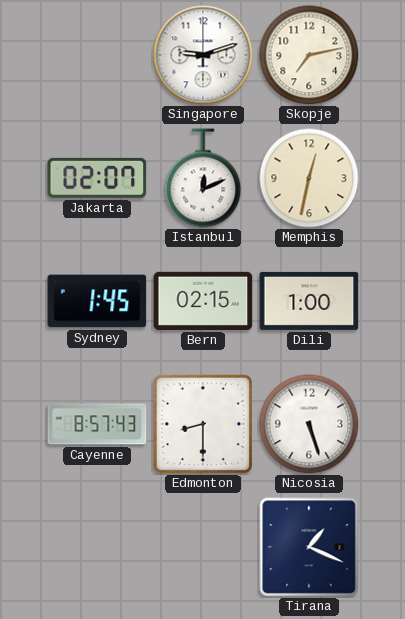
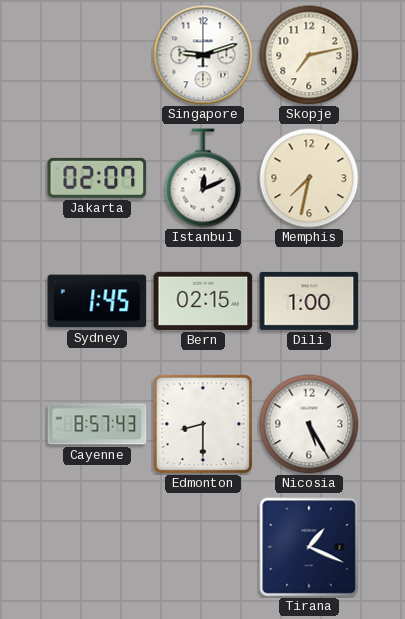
Memphis: 12:32 -> 7:32 (309, 178)
Nicosia: 5:27 -> 5:25 (309, 424)
